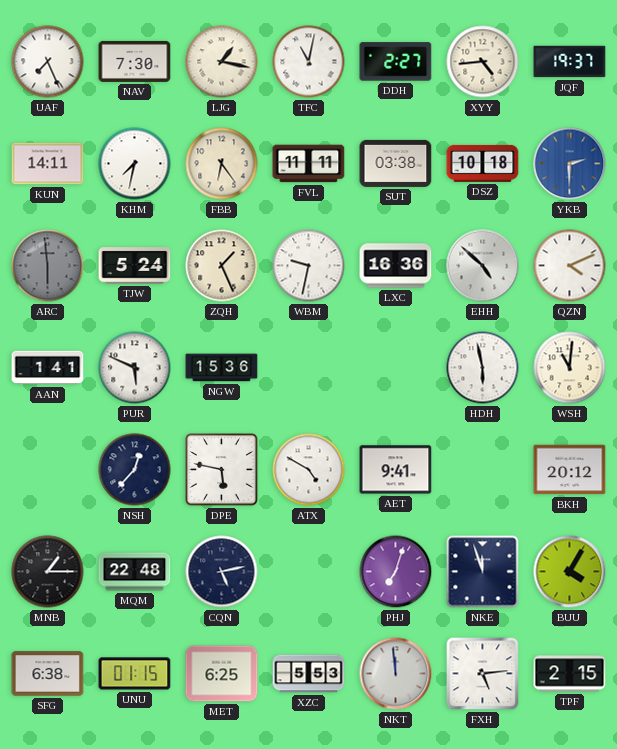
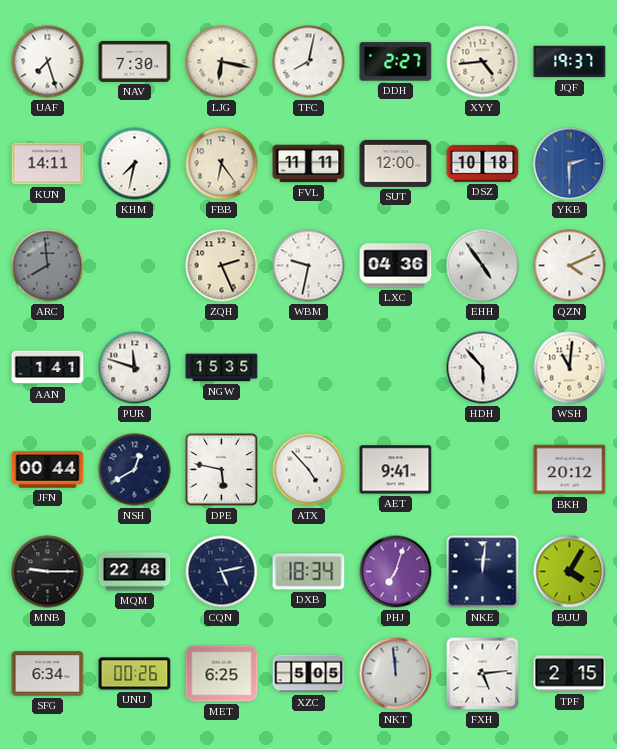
UAF: 7:26 -> 7:27 (48, 62)
LJG: 1:17 -> 6:17 (222, 62)
TFC: 11:02 -> 8:02 (309, 62)
SUT: 03:38 -> 12:00 (396, 163)
ARC: 5:59 -> 7:59 (48, 266)
TJW: 5:24 -> none (135, 266)
ZQH: 1:26 -> 2:26 (222, 266)
LXC: 16:36 -> 04:36 (396, 266)
EHH: 4:52 -> 4:54 (483, 266)
PUR: 5:49 -> 11:48 (135, 368)
NGW: 15:36 -> 15:35 (222, 368)
HDH: 5:58 -> 5:53 (483, 368)
JFN: none -> 00:44 (48, 470)
NSH: 12:37 -> 12:40 (135, 470)
ATX: 4:50 -> 4:53 (309, 470)
MNB: 1:15 -> 9:15 (48, 572)
DXB: none -> 18:34 (309, 572)
NKE: 11:57 -> 12:01 (483, 572)
SFG: 6:38 -> 6:34 (48, 674)
UNU: 01:15 -> 00:26 (135, 674)
XZC: 5:53 -> 5:05 (309, 674)
